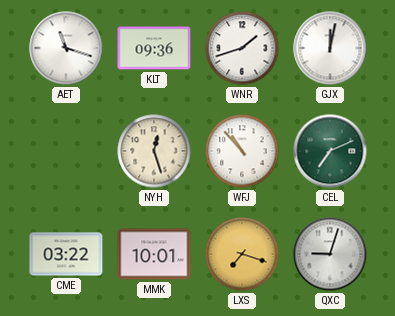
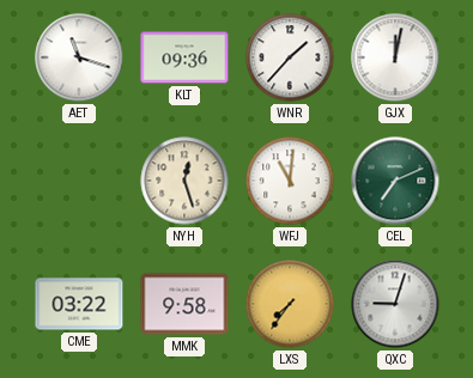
WNR: 1:42 -> 1:37 (290, 57)
WFJ: 10:53 -> 11:01 (290, 181)
MMK: 10:01 -> 9:58 (184, 304)
LXS: 7:18 -> 7:36 (290, 304)
